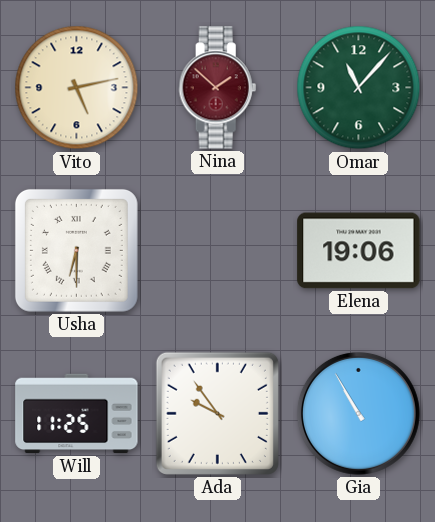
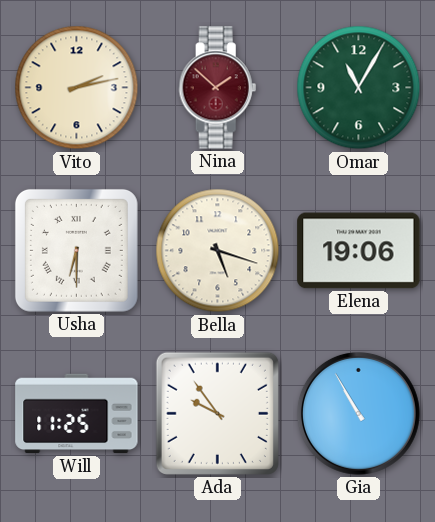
Vito: 5:13 -> 2:13 (77, 88)
Omar: 11:07 -> 11:05 (359, 88)
Bella: none -> 5:18 (218, 251)
